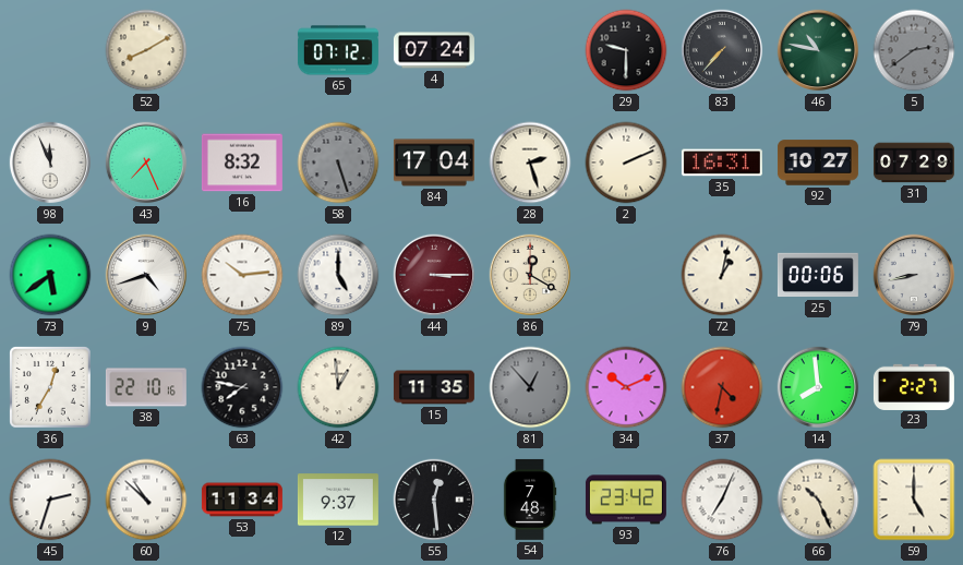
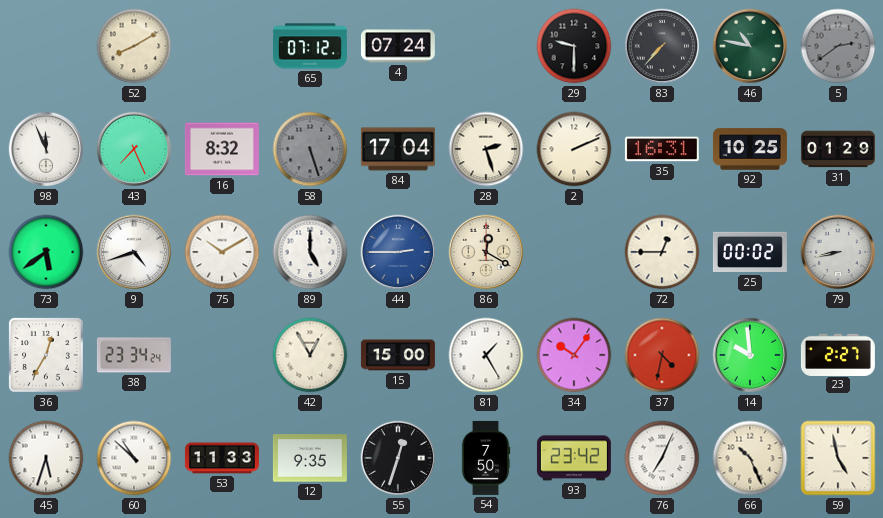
92: 10:27 -> 10:25 (750, 149)
31: 07:29 -> 01:29 (838, 149)
75: 10:14 -> 10:10 (222, 252)
44: 3:15 -> 2:45 (398, 252)
44 dial: burgundy -> blue (398, 252)
72: 1:02 -> 12:45 (662, 252)
25: 00:06 -> 00:02 (750, 252)
38: 22:10 -> 23:34 (134, 355)
63: 7:47 -> none (242, 387)
42: 12:59 -> 12:55 (310, 355)
15: 11:35 -> 15:00 (398, 355)
81: 12:53 -> 1:25 (486, 355)
81 dial: grey -> white (486, 355)
34: 10:11 -> 10:06 (574, 355)
14: 7:59 -> 9:59 (750, 355)
45: 2:33 -> 5:33 (46, 458)
53: 11:34 -> 11:33 (222, 458)
12: 9:37 -> 9:35 (310, 458)
55: 12:29 -> 12:33 (398, 458)
54: 7:48 -> 7:50 (486, 458)
59: 5:00 -> 4:58 (838, 458)
